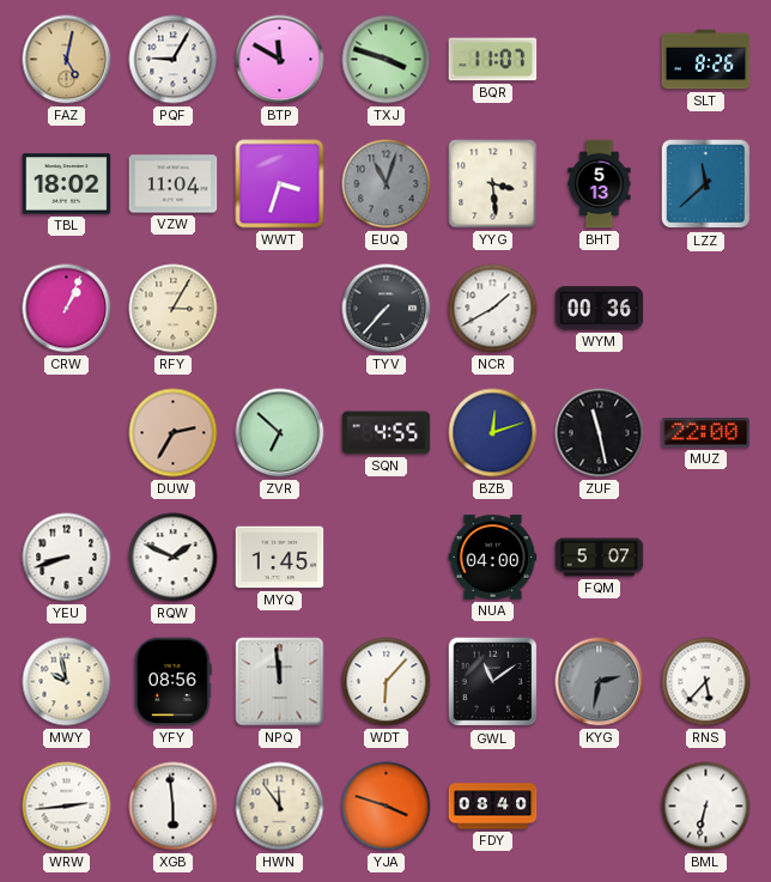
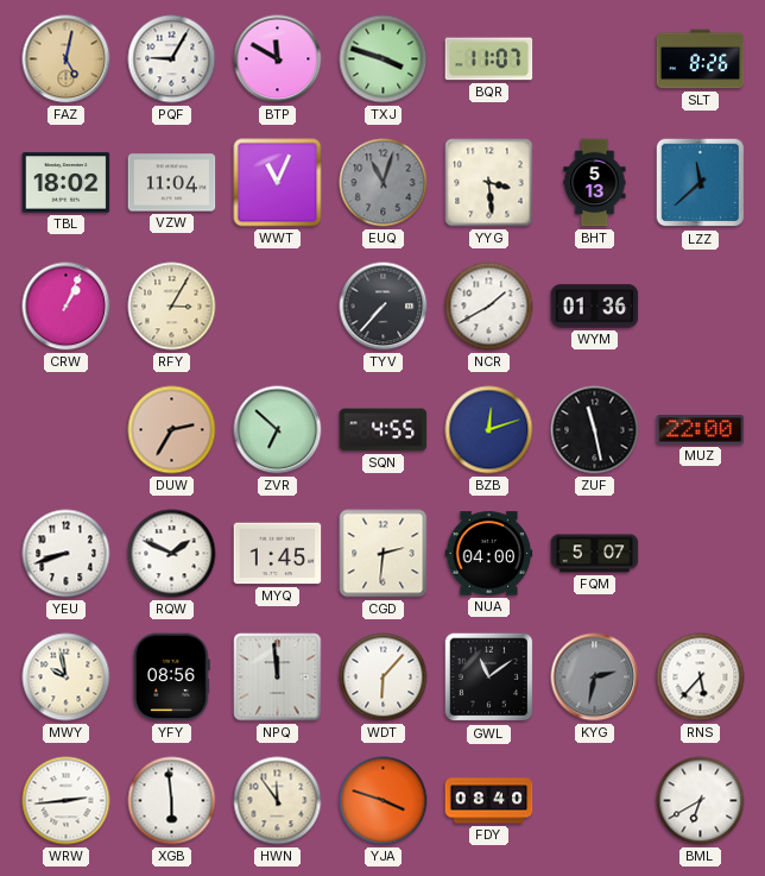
WWT: 3:33 -> 11:04 (278, 183)
WYM: 00:36 -> 01:36 (595, 307)
CGD: none -> 2:31 (384, 554)
BML: 6:32 -> 6:40 (701, 801)
